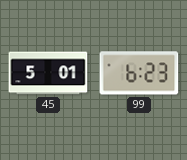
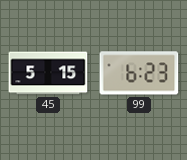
45: 5:01 -> 5:15 (48, 73)
